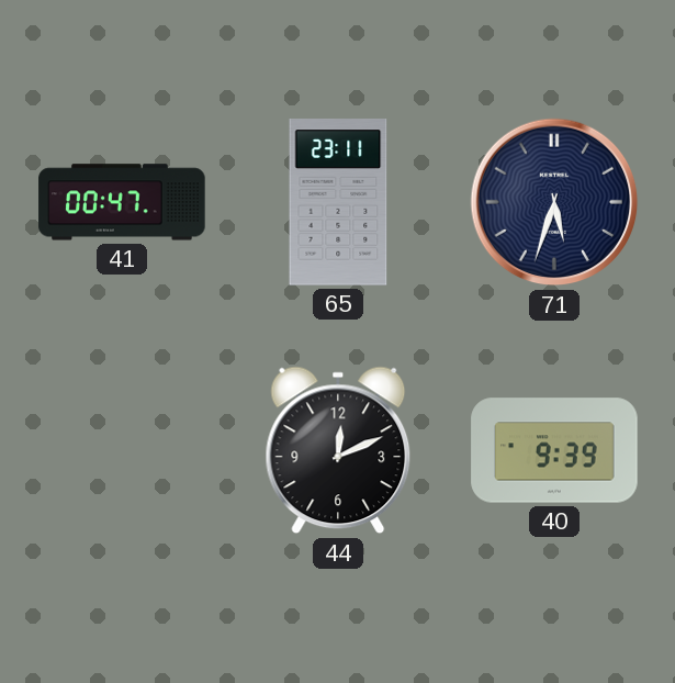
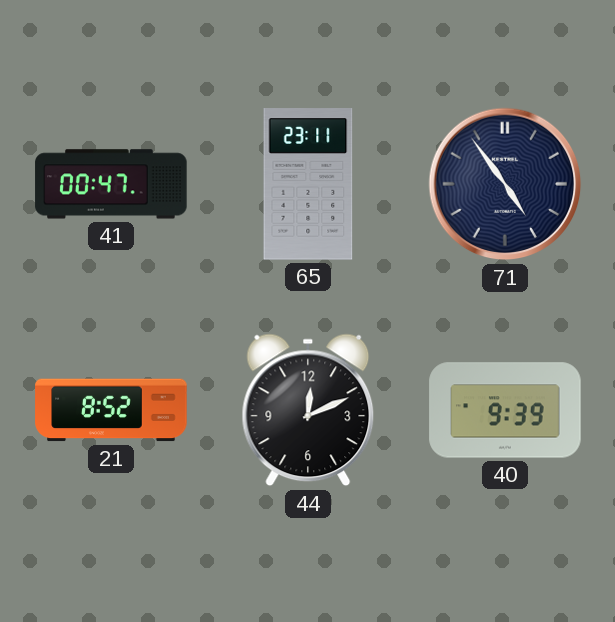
71: 5:33 -> 4:54 (505, 184)
21: none -> 8:52 (111, 410)
